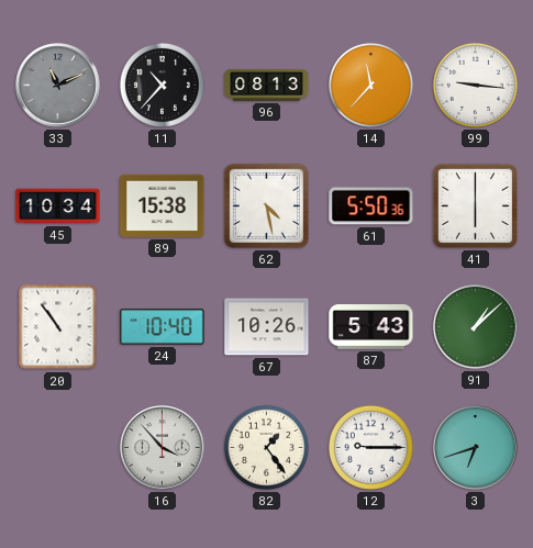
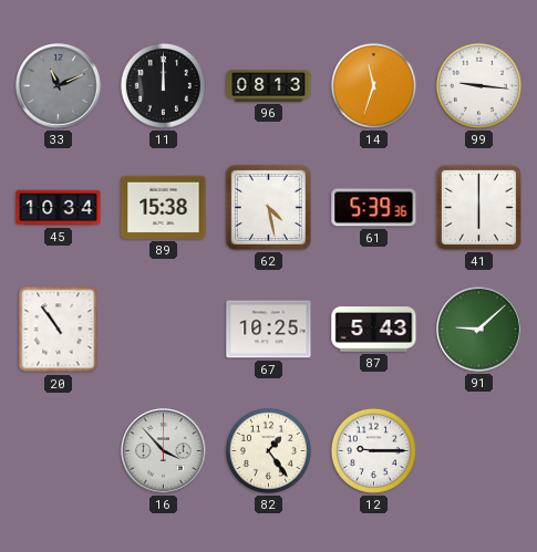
11: 10:37 -> 12:00 (163, 85)
14: 11:37 -> 11:33 (373, 85)
61: 5:50 -> 5:39 (374, 208)
24: 10:40 -> none (163, 327)
67: 10:26 -> 10:25 (269, 330)
91: 1:08 -> 9:08 (479, 330)
3: 6:42 -> none (476, 448)
